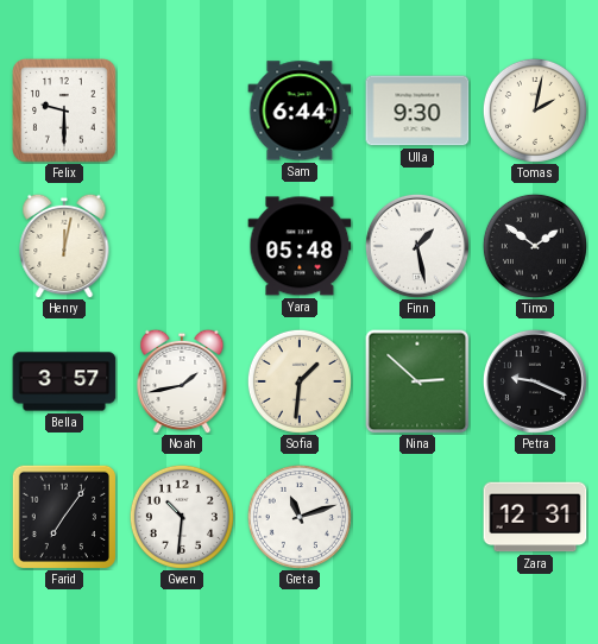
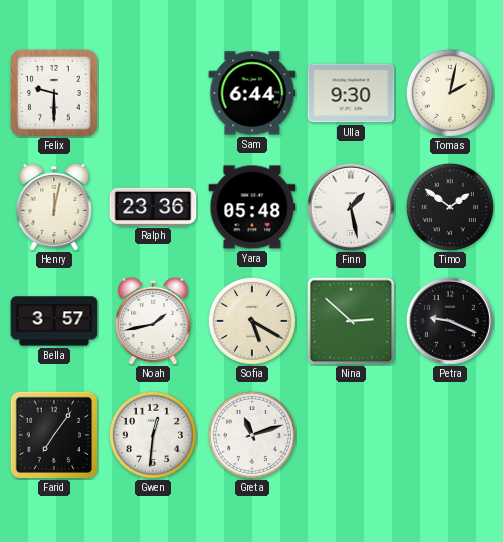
Ralph: none -> 23:36 (153, 207)
Sofia: 1:31 -> 5:20 (252, 321)
Gwen: 10:31 -> 12:31 (153, 435)
Zara: 12:31 -> none (535, 517)
